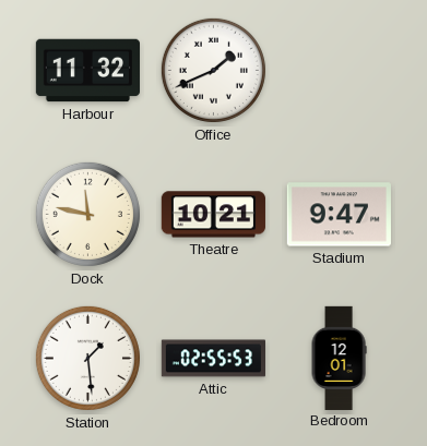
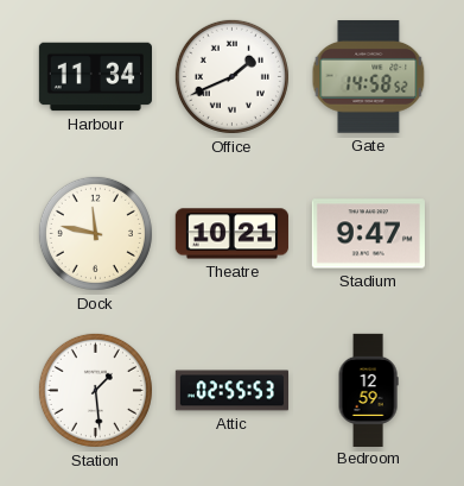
Harbour: 11:32 -> 11:34 (95, 77)
Gate: none -> 14:58 (369, 77)
Bedroom: 12:01 -> 12:59 (368, 390)
